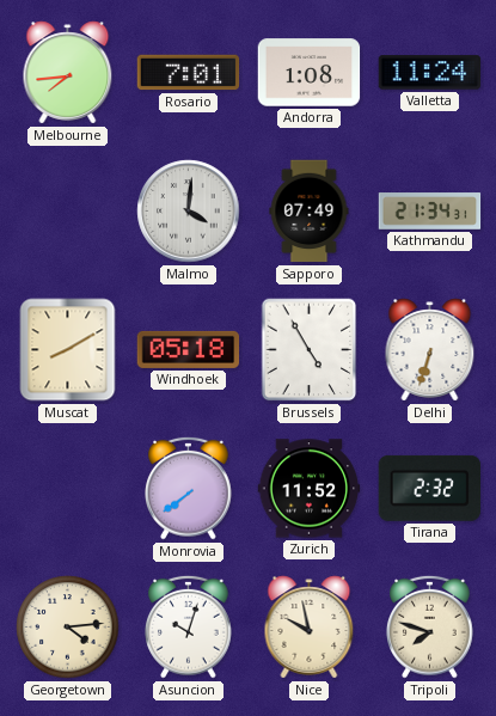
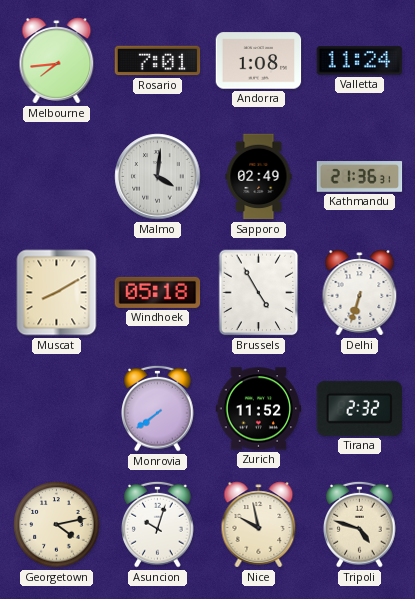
Sapporo: 07:49 -> 02:49 (259, 177)
Kathmandu: 21:34 -> 21:36 (360, 177)
Georgetown: 4:14 -> 4:13 (57, 525)
Tripoli: 7:48 -> 4:48 (360, 524)
